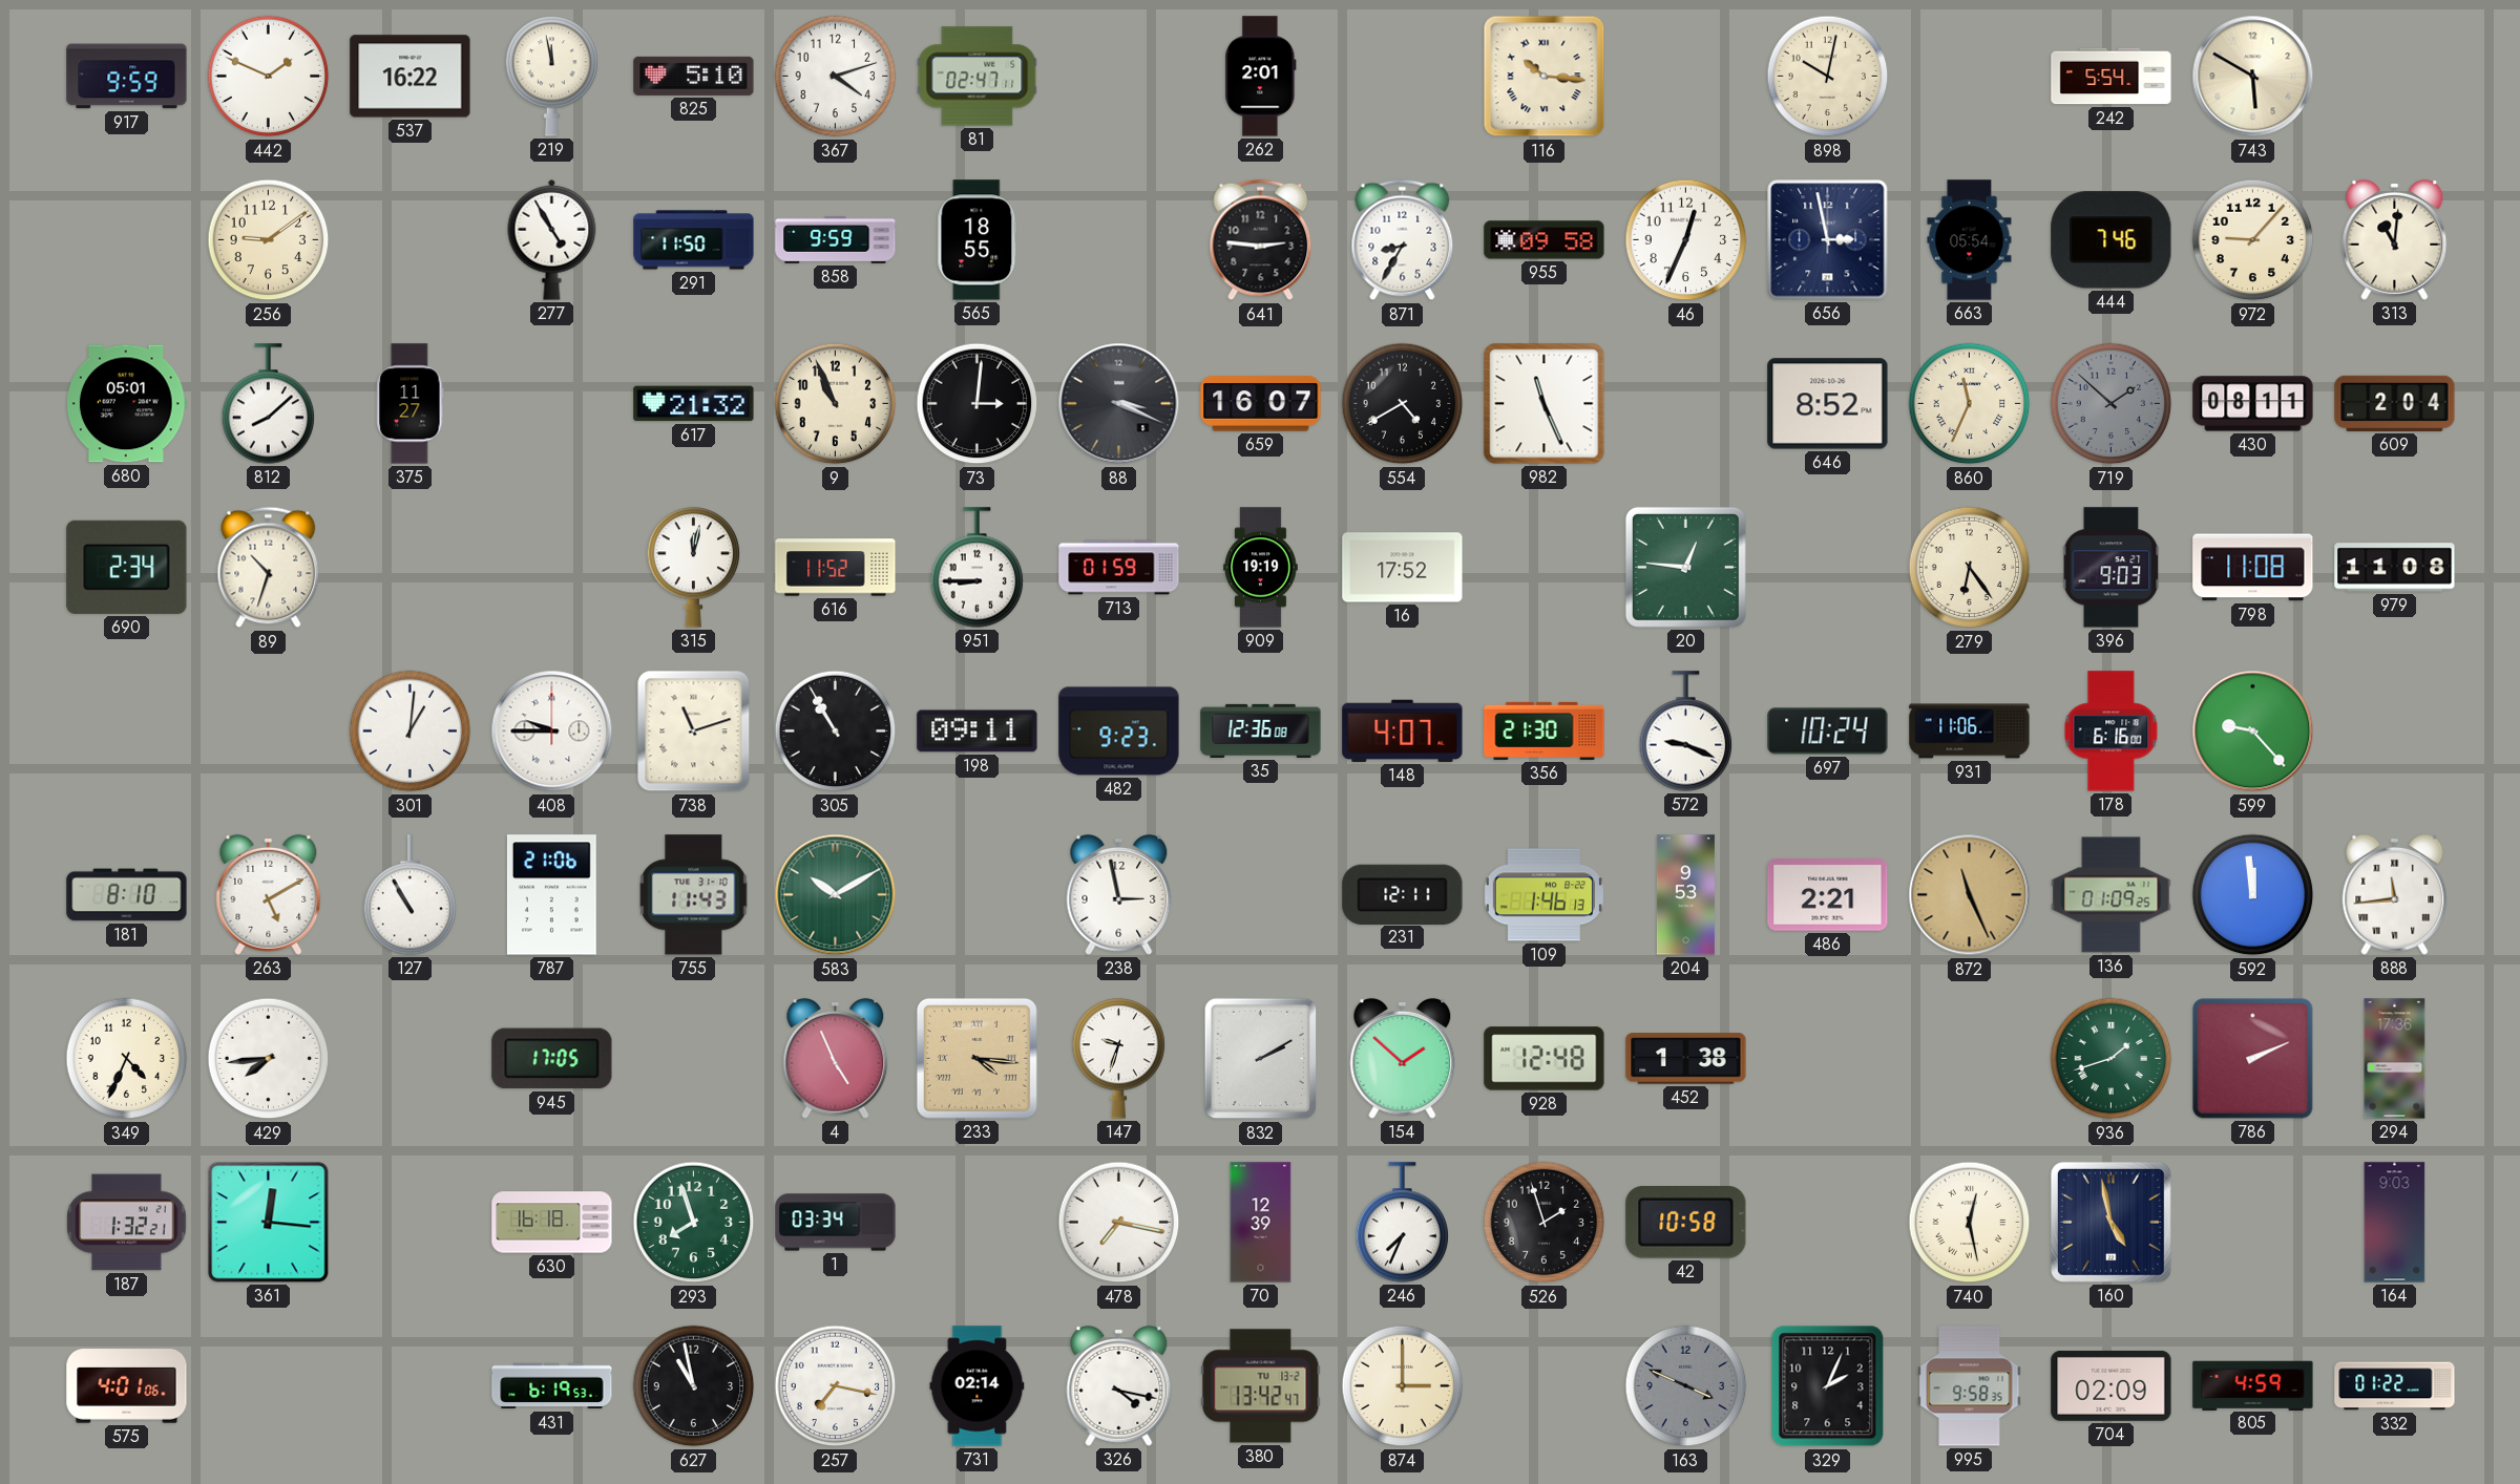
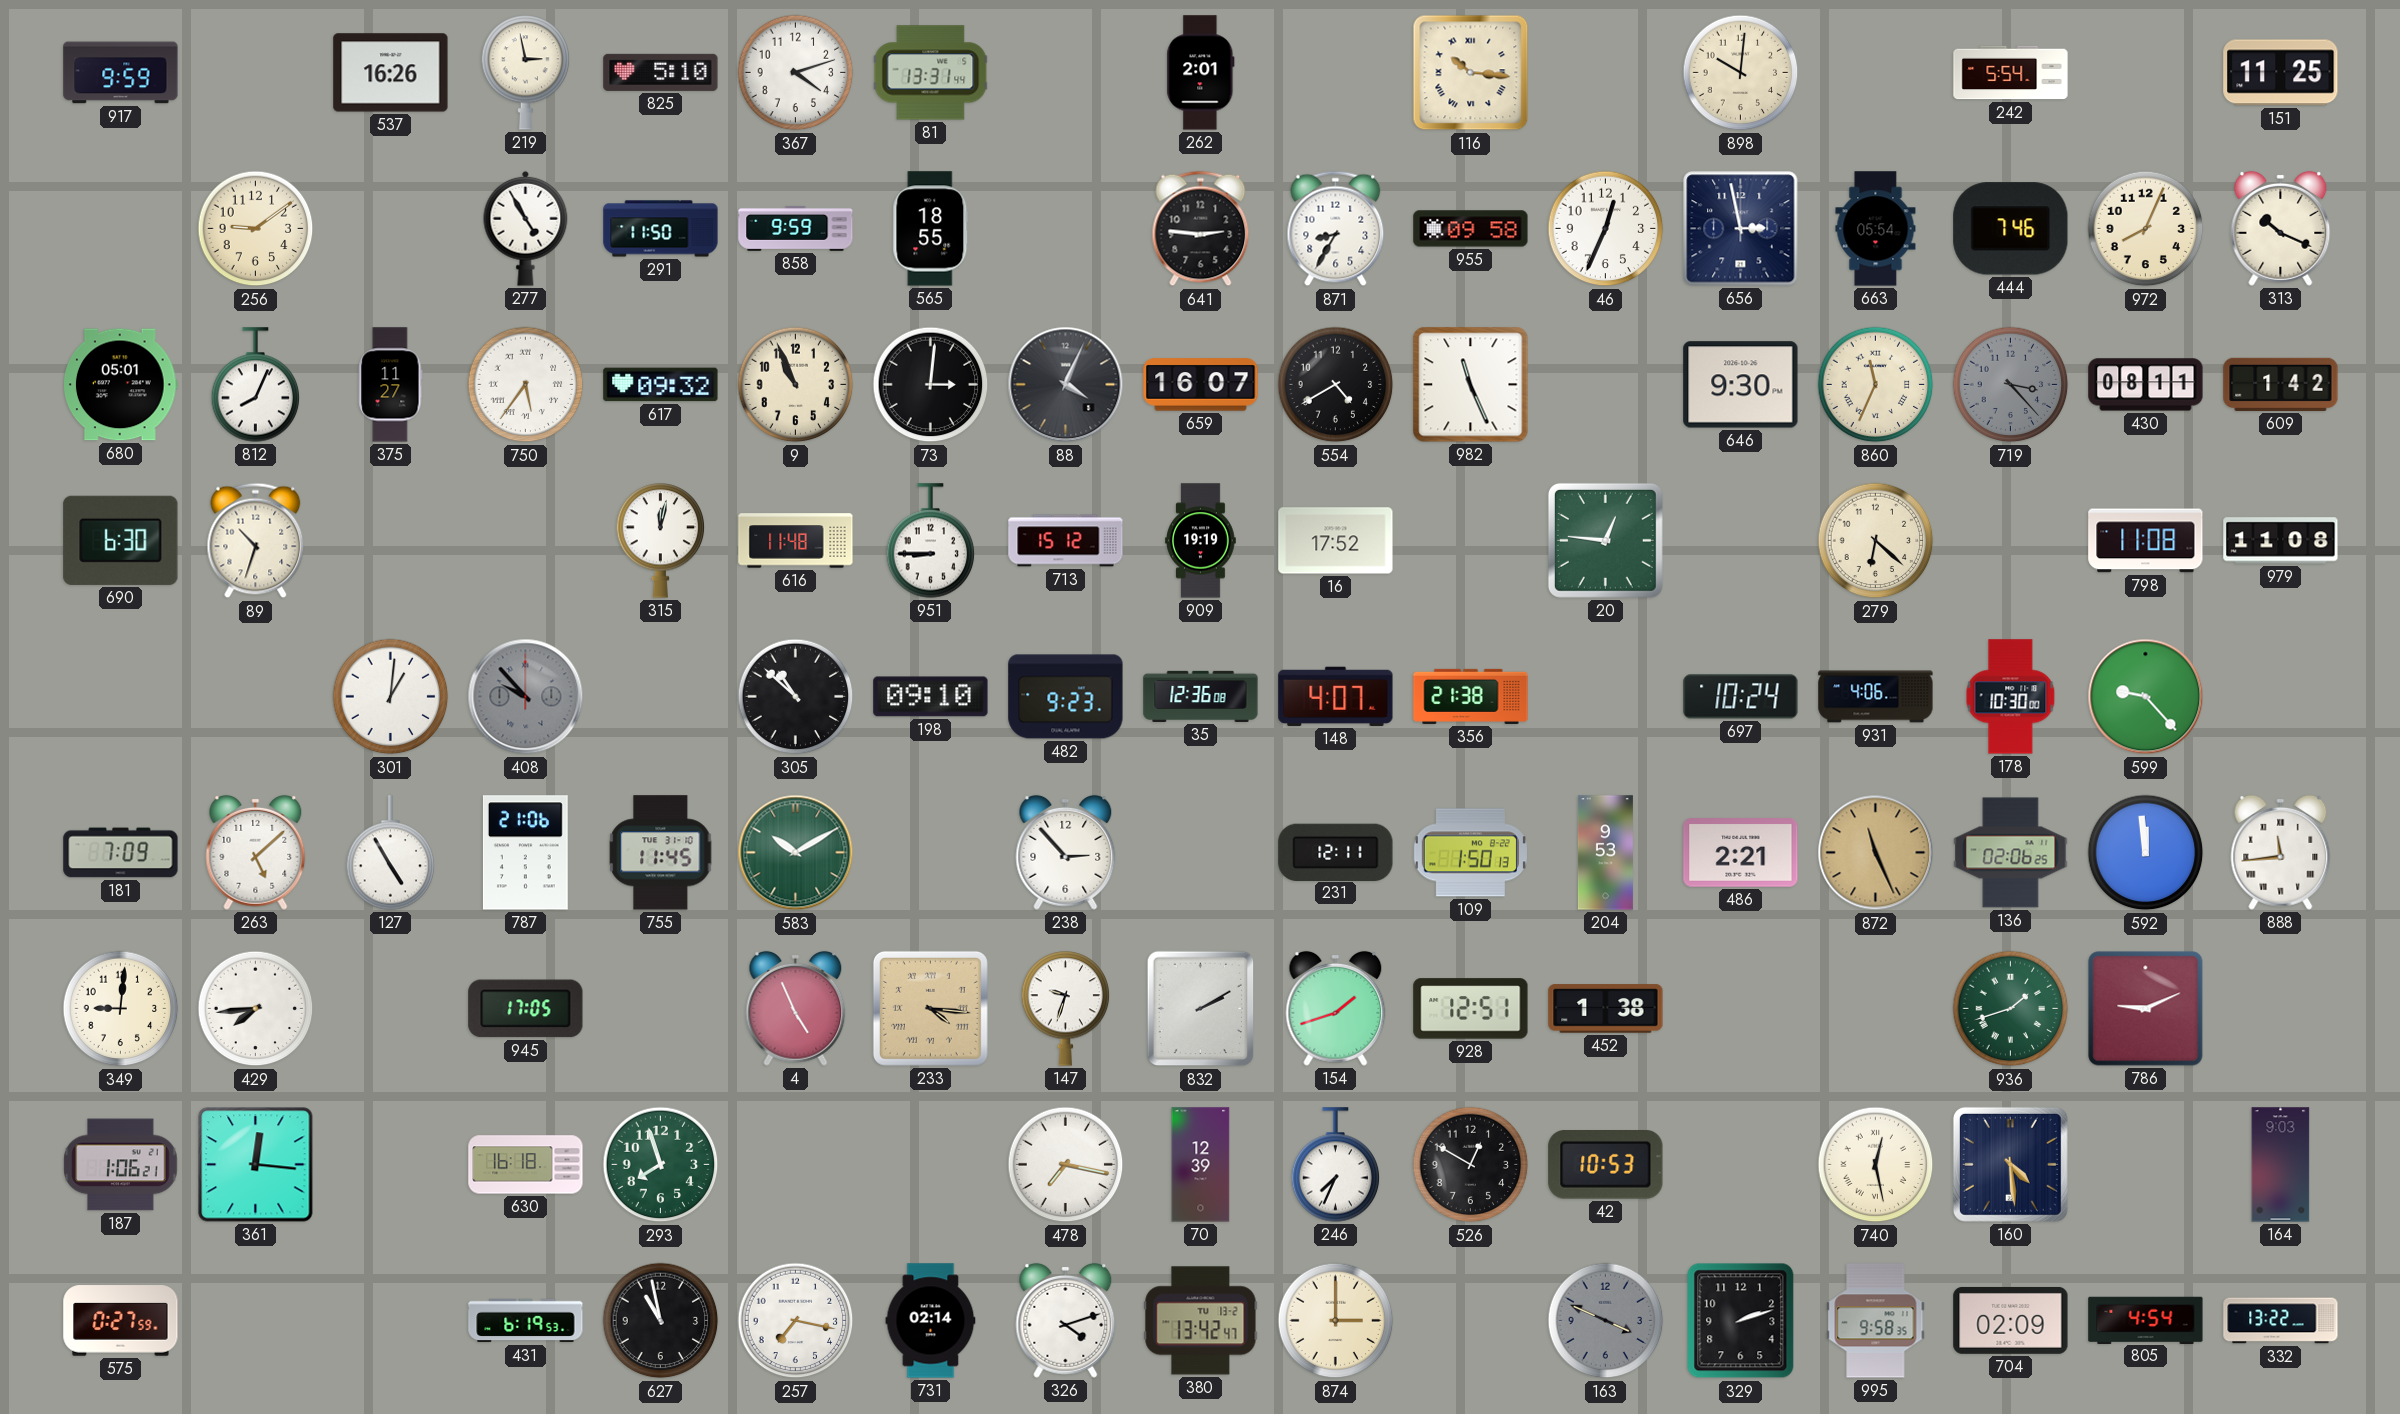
442: 1:49 -> none (269, 77)
537: 16:22 -> 16:26 (391, 73)
219: 11:58 -> 2:58 (526, 73)
81: 02:47 -> 13:31 (931, 73)
898: 10:02 -> 10:01 (1741, 73)
743: 5:50 -> none (2253, 77)
151: none -> 11:25 (2281, 73)
972: 9:07 -> 8:04 (2146, 229)
313: 11:01 -> 10:19 (2281, 228)
812: 8:08 -> 8:04 (256, 385)
750: none -> 5:36 (526, 385)
617: 21:32 -> 09:32 (661, 385)
88: 3:19 -> 4:04 (1066, 385)
646: 8:52 -> 9:30 (1741, 385)
719: 1:52 -> 3:23 (2011, 385)
609: 2:04 -> 1:42 (2281, 384)
690: 2:34 -> 6:30 (121, 540)
616: 11:52 -> 11:48 (796, 541)
713: 01:59 -> 15:12 (1066, 541)
279: 6:24 -> 6:22 (1876, 541)
396: 9:03 -> none (2112, 568)
408: 9:45 -> 9:53 (526, 697)
408 dial: white -> grey (526, 697)
738: 11:12 -> none (694, 732)
305: 10:55 -> 10:52 (796, 697)
198: 09:11 -> 09:10 (931, 697)
356: 21:30 -> 21:38 (1471, 696)
572: 9:19 -> none (1686, 732)
931: 11:06 -> 4:06 (1876, 697)
178: 6:16 -> 10:30 (2011, 697)
181: 8:10 -> 7:09 (121, 853)
263: 5:10 -> 5:08 (256, 852)
127: 10:55 -> 4:55 (391, 853)
755: 11:43 -> 11:45 (661, 853)
238: 2:58 -> 2:53 (1066, 852)
109: 1:46 -> 1:50 (1470, 853)
136: 01:09 -> 02:06 (2011, 853)
349: 4:34 -> 9:01 (121, 1009)
154: 1:52 -> 1:42 (1336, 1008)
928: 12:48 -> 12:51 (1471, 1009)
786: 2:11 -> 9:11 (2146, 1009)
294: 17:36 -> none (2395, 1059)
187: 1:32 -> 1:06 (121, 1165)
1: 03:34 -> none (836, 1223)
526: 1:57 -> 12:50 (1471, 1165)
42: 10:58 -> 10:53 (1606, 1165)
160: 4:58 -> 4:29 (2010, 1164)
575: 4:01 -> 0:27 (121, 1321)
326: 4:17 -> 4:12 (1066, 1320)
329: 2:04 -> 2:12 (1741, 1321)
805: 4:59 -> 4:54 (2146, 1320)
332: 01:22 -> 13:22 (2281, 1321)
